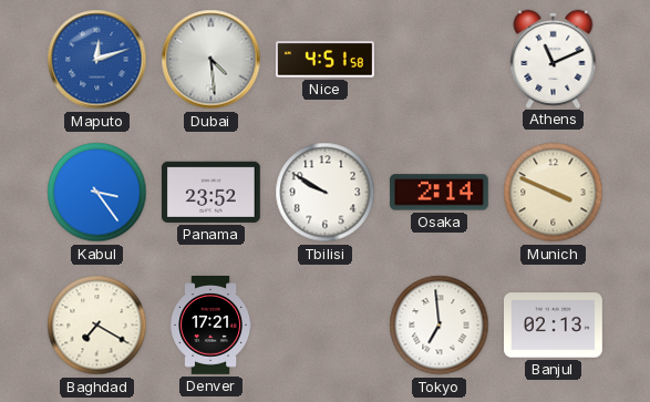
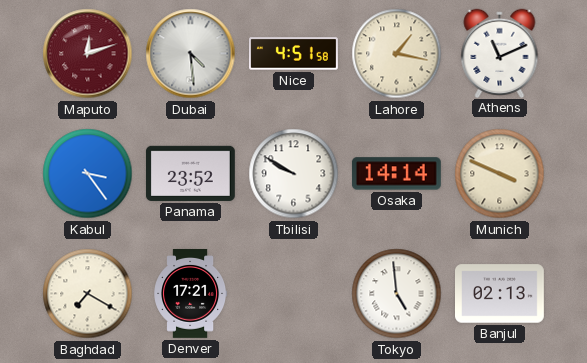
Maputo dial: blue -> burgundy (88, 54)
Lahore: none -> 1:17 (397, 54)
Osaka: 2:14 -> 14:14 (396, 174)
Tokyo: 6:59 -> 4:59 (397, 294)
